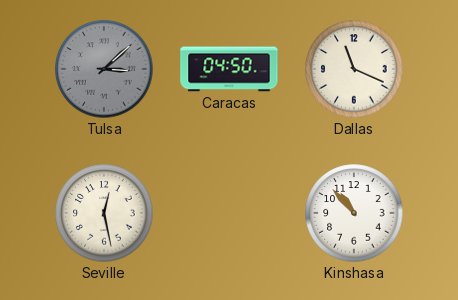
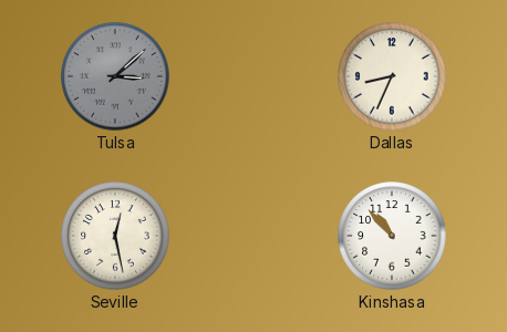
Caracas: 04:50 -> none (229, 69)
Dallas: 11:19 -> 8:34 (392, 76)
